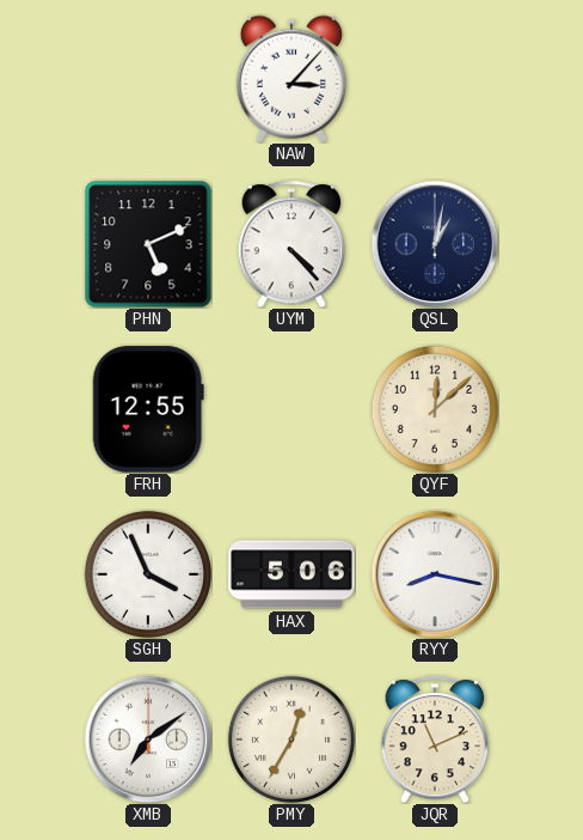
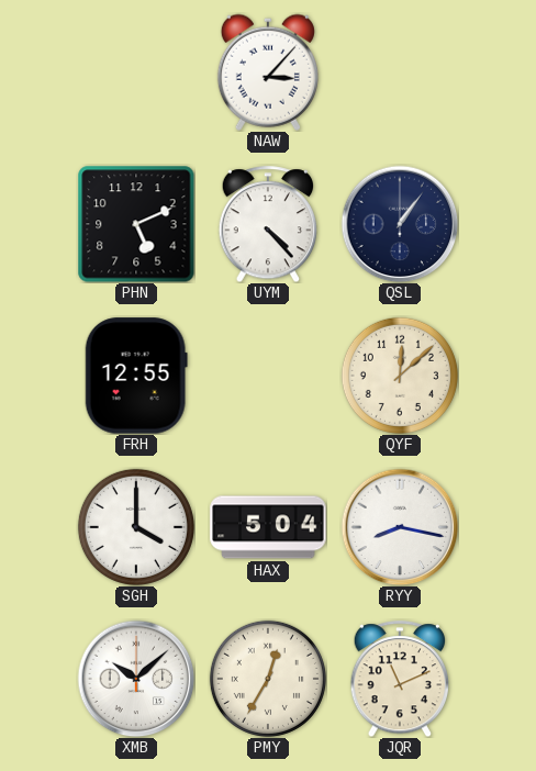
QSL: 1:02 -> 1:06 (400, 224)
SGH: 3:56 -> 4:00 (136, 527)
HAX: 5:06 -> 5:04 (268, 527)
XMB: 7:09 -> 10:08 (136, 679)
